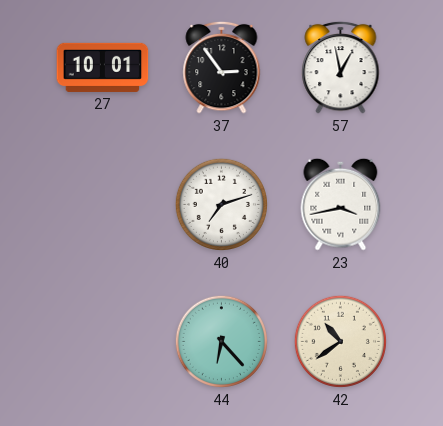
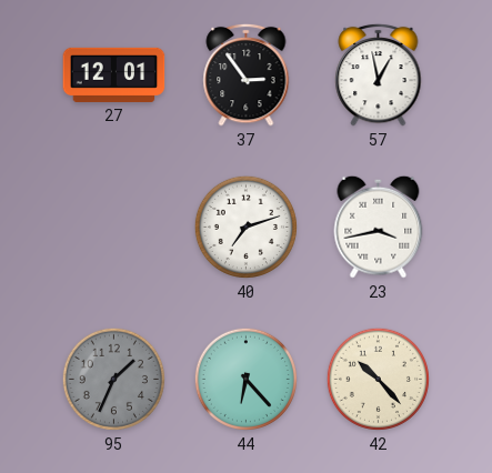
27: 10:01 -> 12:01 (114, 74)
95: none -> 1:34 (113, 379)
42: 10:39 -> 10:23 (378, 379)
